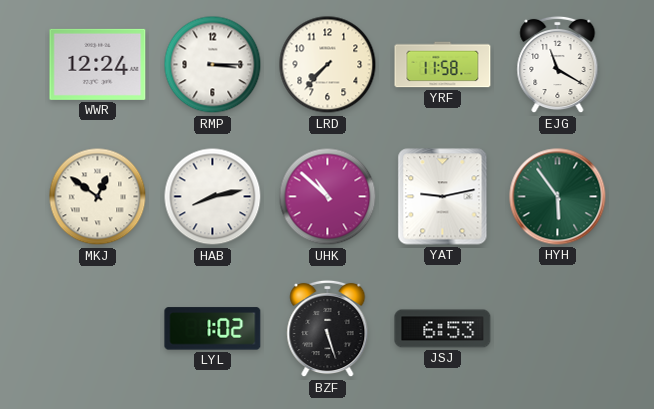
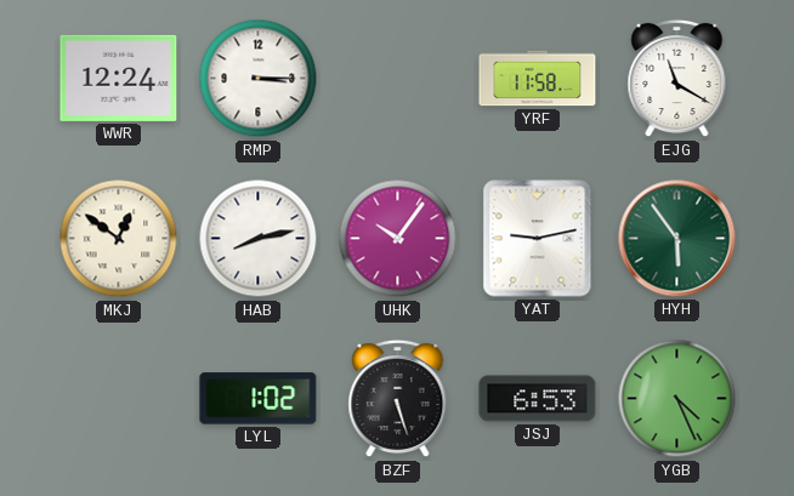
LRD: 7:37 -> none (328, 65)
UHK: 10:52 -> 10:06 (398, 239)
YGB: none -> 4:26 (677, 399)
